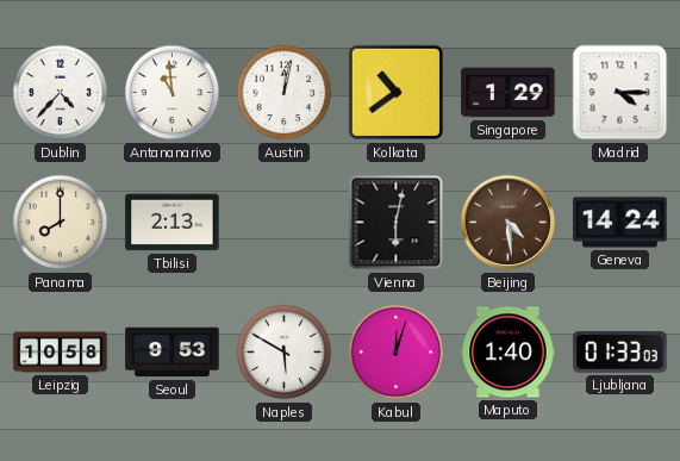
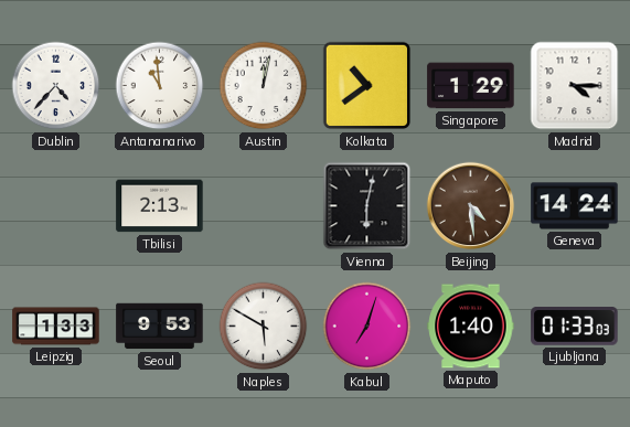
Panama: 8:00 -> none (61, 223)
Leipzig: 10:58 -> 1:33 (56, 327)
Kabul: 12:03 -> 7:03 (367, 327)
